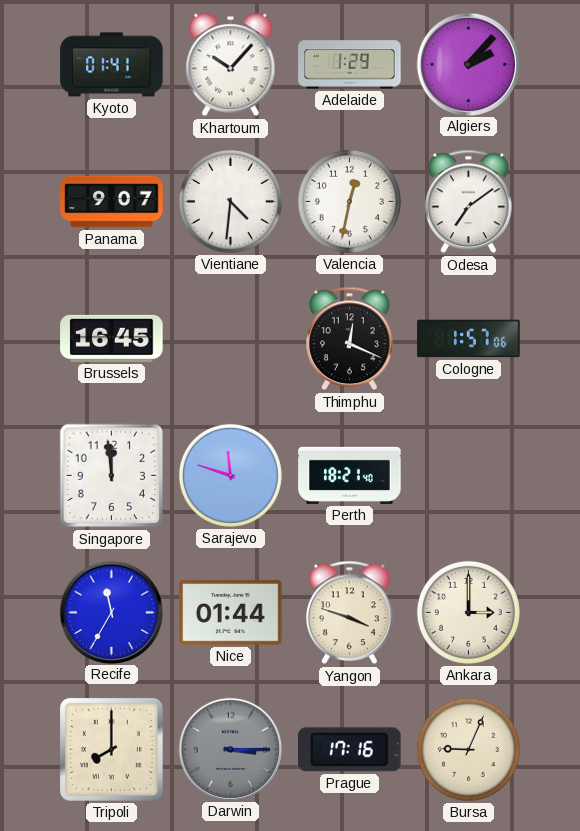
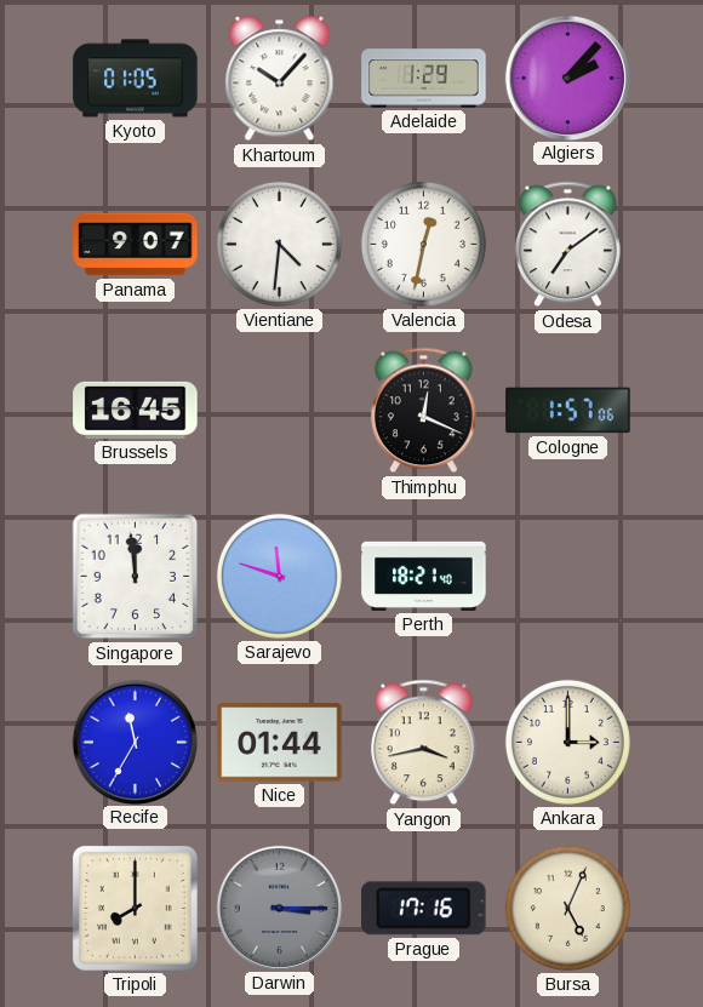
Kyoto: 01:41 -> 01:05 (136, 79)
Yangon: 3:48 -> 3:43 (424, 743)
Bursa: 9:04 -> 5:04 (567, 908)
